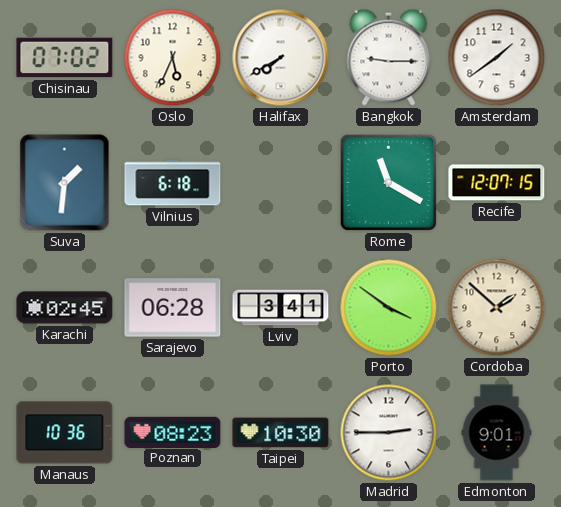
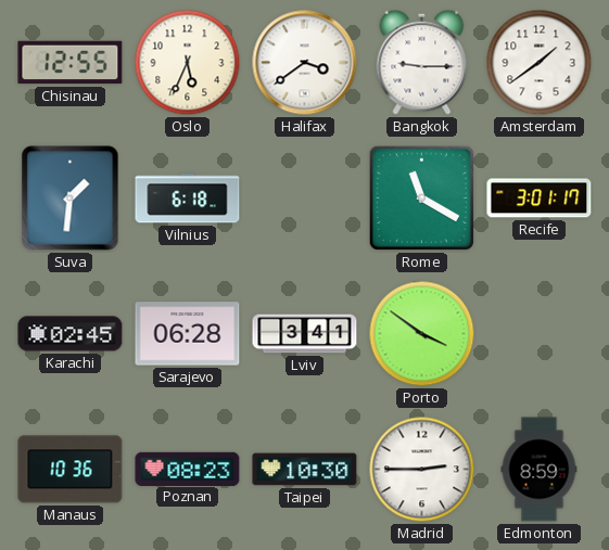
Chisinau: 07:02 -> 12:55 (71, 63)
Halifax: 7:40 -> 3:39 (305, 63)
Recife: 12:07 -> 3:01 (540, 199)
Cordoba: 1:52 -> none (497, 308)
Edmonton: 9:01 -> 8:59 (540, 470)
